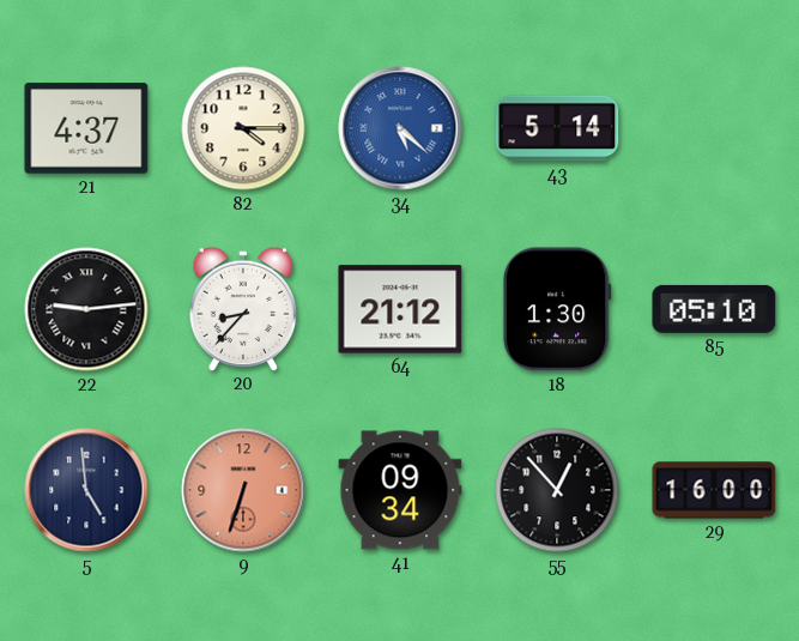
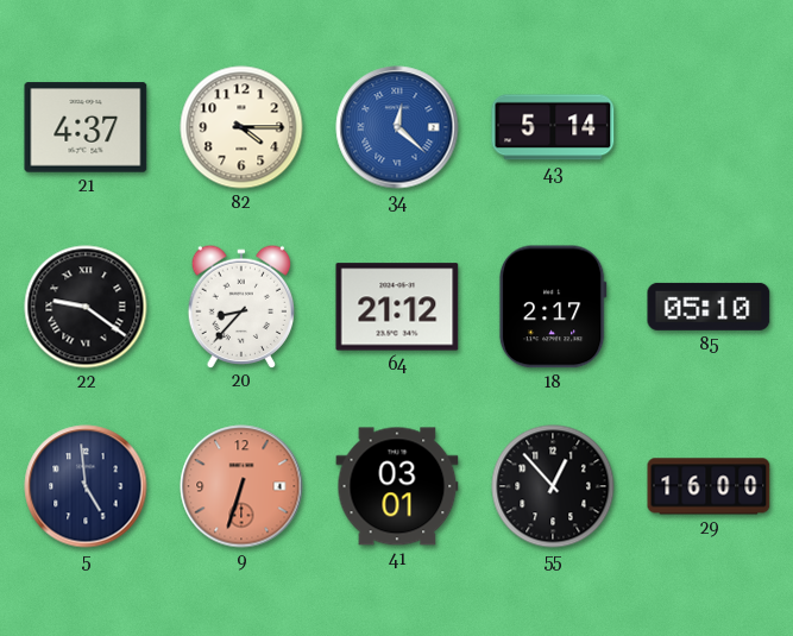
34: 5:22 -> 12:22 (397, 127)
22: 9:14 -> 9:21 (86, 307)
18: 1:30 -> 2:17 (553, 307)
41: 09:34 -> 03:01 (397, 486)
